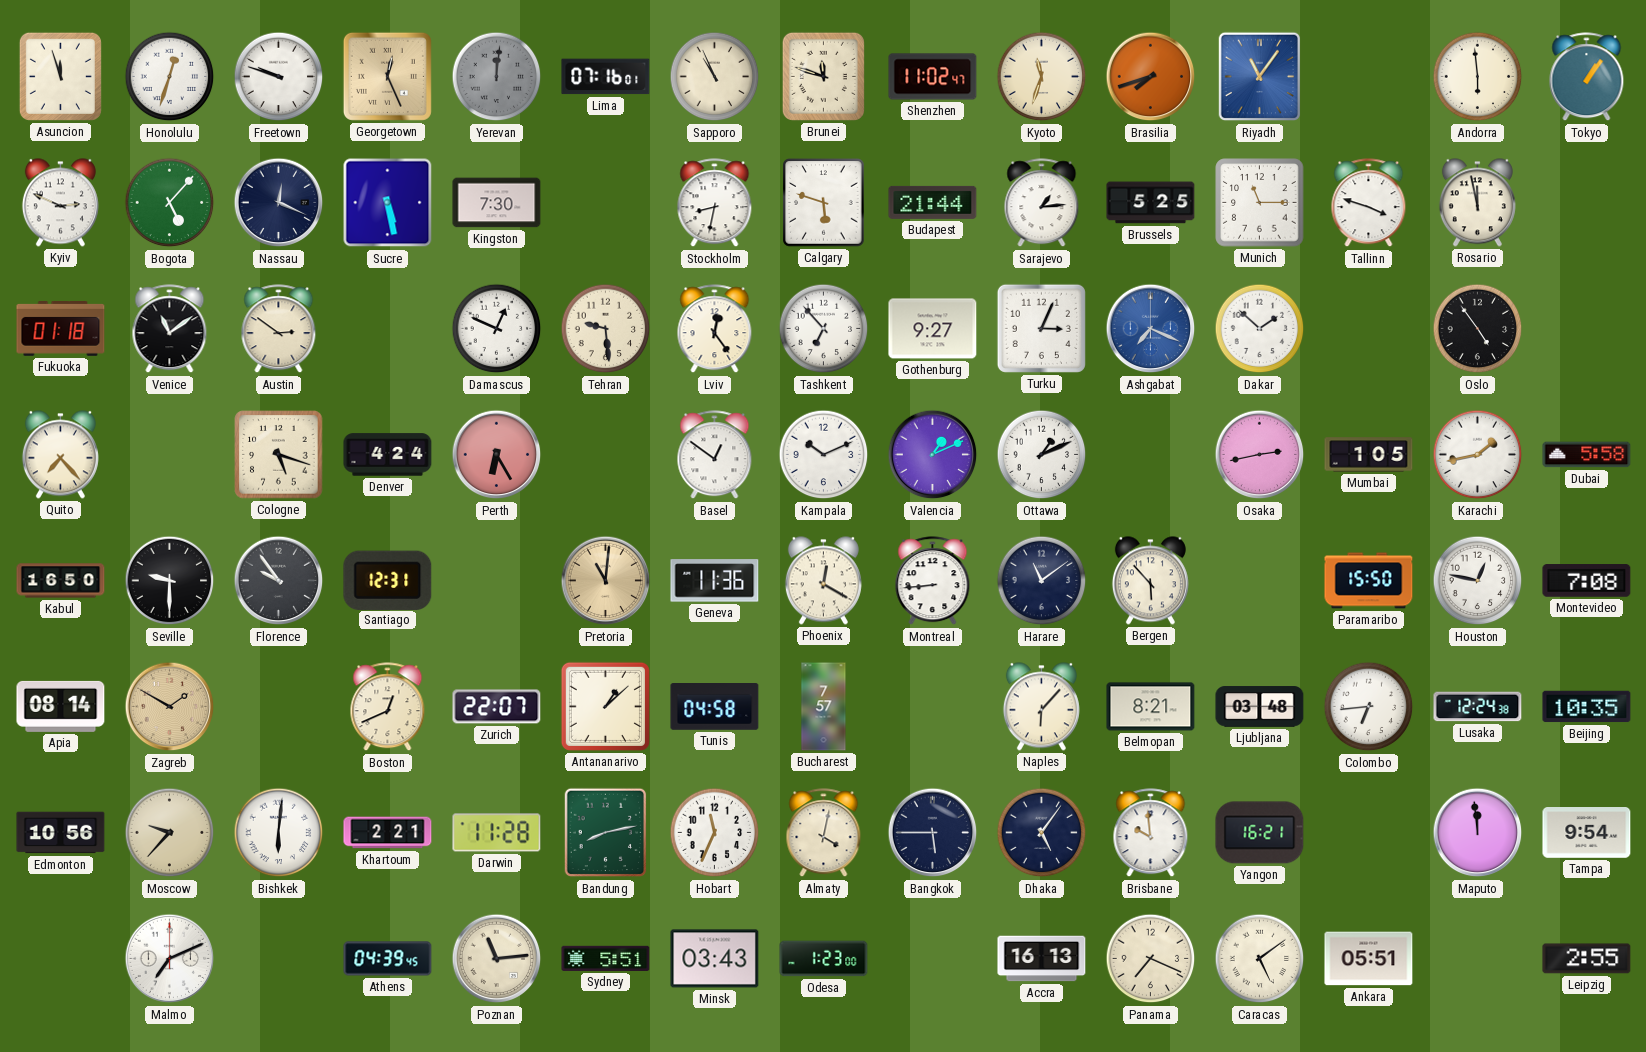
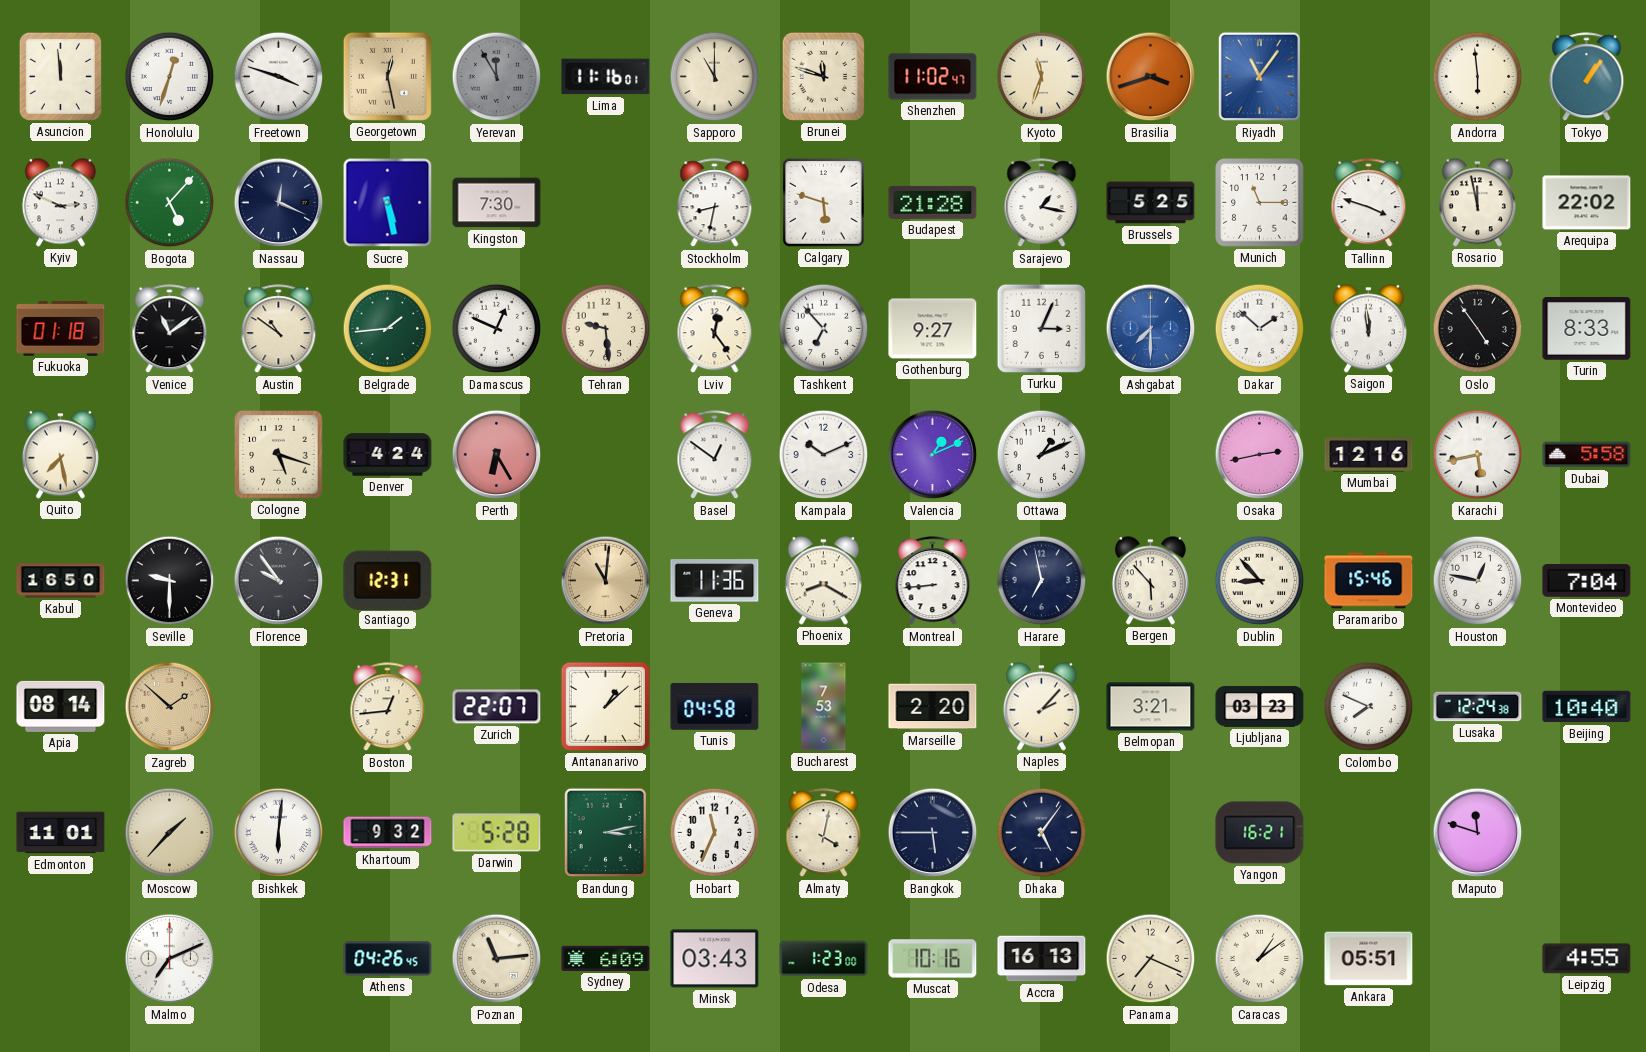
Asuncion: 11:57 -> 11:59 (60, 76)
Freetown: 9:48 -> 3:48 (279, 77)
Georgetown: 12:26 -> 12:28 (387, 76)
Yerevan: 12:01 -> 11:55 (497, 77)
Lima: 07:16 -> 11:16 (606, 77)
Sapporo: 10:56 -> 11:00 (715, 77)
Brasilia: 7:42 -> 3:42 (1151, 77)
Budapest: 21:44 -> 21:28 (933, 202)
Sarajevo: 1:14 -> 1:17 (1042, 203)
Arequipa: none -> 22:02 (1587, 203)
Austin: 2:51 -> 10:51 (279, 329)
Belgrade: none -> 1:44 (388, 329)
Ashgabat: 7:19 -> 7:30 (1151, 329)
Saigon: none -> 11:59 (1368, 329)
Turin: none -> 8:33 (1587, 329)
Quito: 7:23 -> 7:28 (60, 455)
Mumbai: 1:05 -> 12:16 (1369, 455)
Karachi: 1:43 -> 5:43 (1478, 455)
Phoenix: 12:20 -> 8:20 (823, 581)
Harare: 11:09 -> 6:58 (1042, 581)
Dublin: none -> 8:53 (1260, 581)
Paramaribo: 15:50 -> 15:46 (1369, 581)
Montevideo: 7:08 -> 7:04 (1587, 581)
Zagreb: 1:50 -> 1:52 (170, 707)
Boston: 12:41 -> 12:44 (388, 707)
Bucharest: 7:57 -> 7:53 (824, 707)
Marseille: none -> 2:20 (933, 707)
Naples: 6:07 -> 2:07 (1041, 707)
Belmopan: 8:21 -> 3:21 (1151, 707)
Ljubljana: 03:48 -> 03:23 (1260, 707)
Colombo: 6:44 -> 7:49 (1369, 707)
Beijing: 10:35 -> 10:40 (1587, 707)
Edmonton: 10:56 -> 11:01 (61, 833)
Moscow: 9:37 -> 1:37 (170, 833)
Khartoum: 2:21 -> 9:32 (388, 833)
Darwin: 11:28 -> 5:28 (497, 833)
Bandung: 8:13 -> 3:13 (606, 833)
Brisbane: 9:59 -> none (1151, 833)
Maputo: 11:59 -> 11:48 (1478, 833)
Tampa: 9:54 -> none (1587, 833)
Athens: 04:39 -> 04:26 (388, 959)
Sydney: 5:51 -> 6:09 (606, 958)
Muscat: none -> 10:16 (933, 959)
Caracas: 5:09 -> 1:09 (1260, 959)
Leipzig: 2:55 -> 4:55 (1587, 959)
